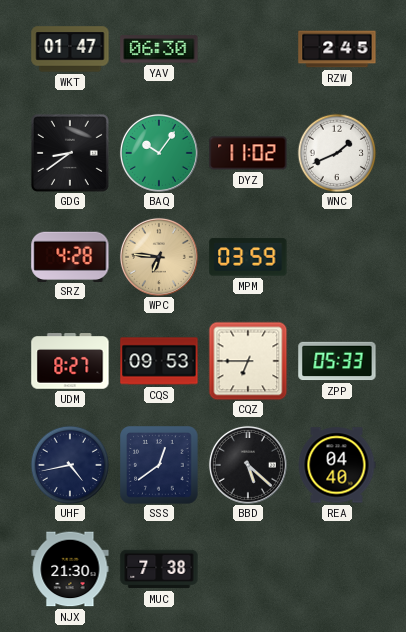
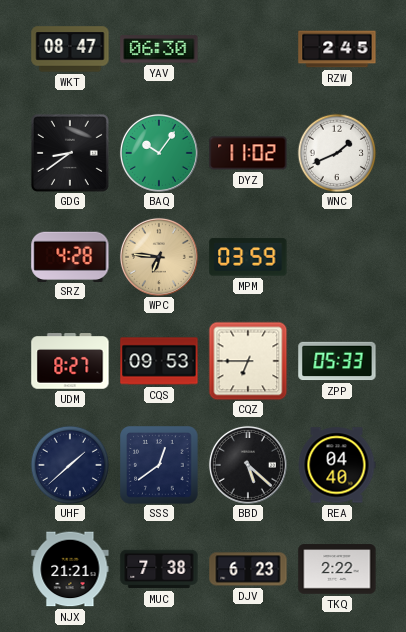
WKT: 01:47 -> 08:47 (70, 49)
UHF: 4:43 -> 1:38 (70, 465)
NJX: 21:30 -> 21:21 (70, 569)
DJV: none -> 6:23 (248, 569)
TKQ: none -> 2:22 (337, 569)
